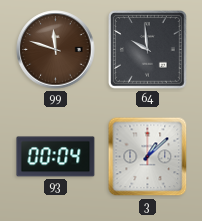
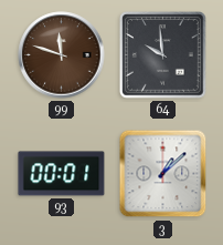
93: 00:04 -> 00:01 (62, 174)
